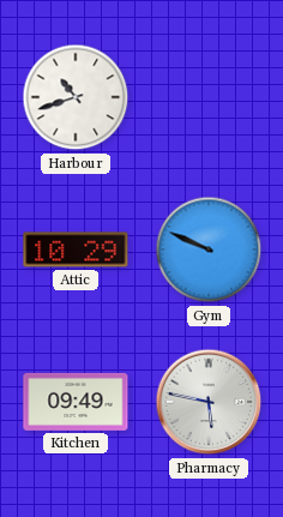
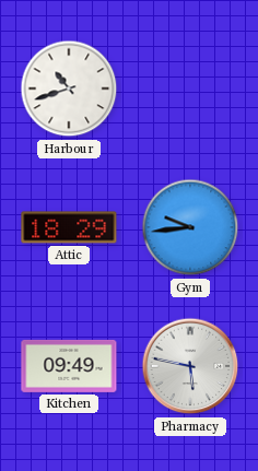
Attic: 10:29 -> 18:29 (69, 227)
Gym: 9:49 -> 9:44 (190, 227)
